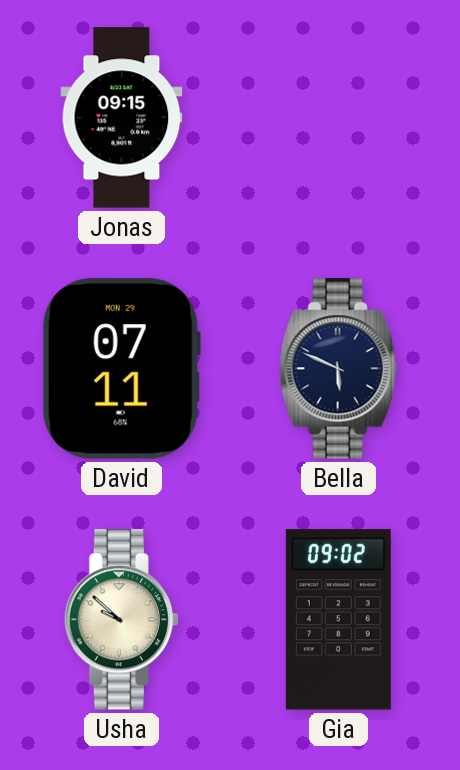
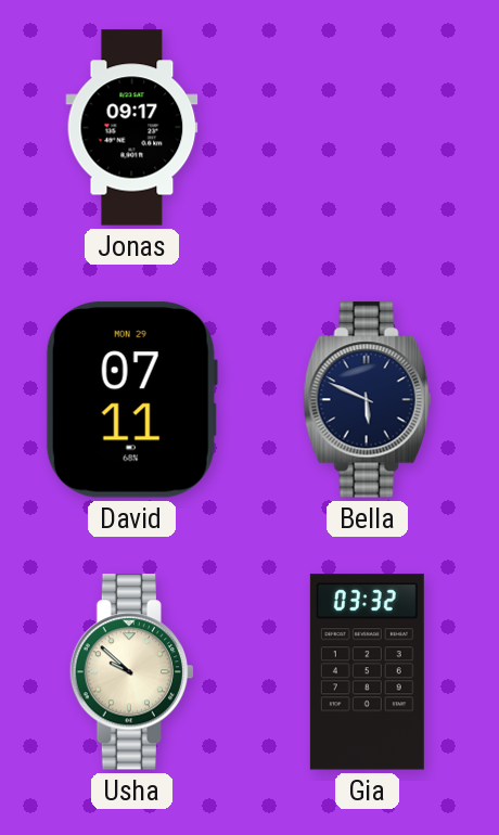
Jonas: 09:15 -> 09:17 (132, 128)
Gia: 09:02 -> 03:32 (367, 672)
